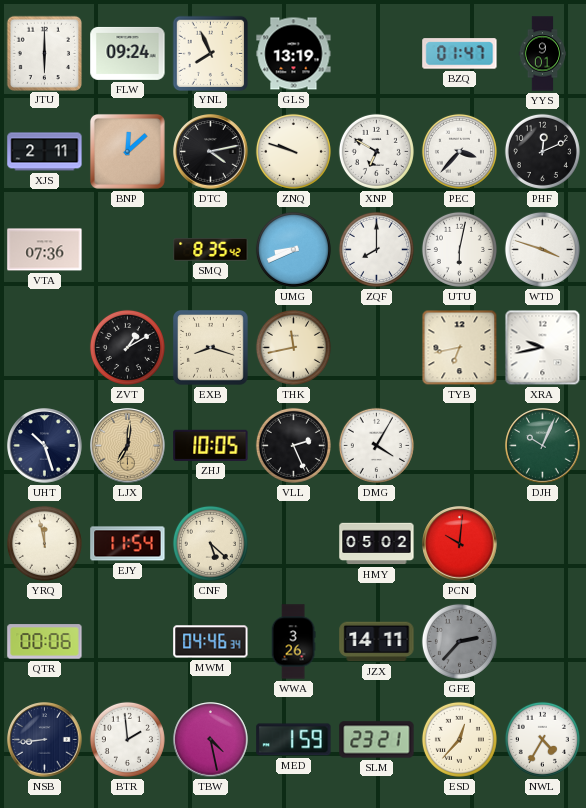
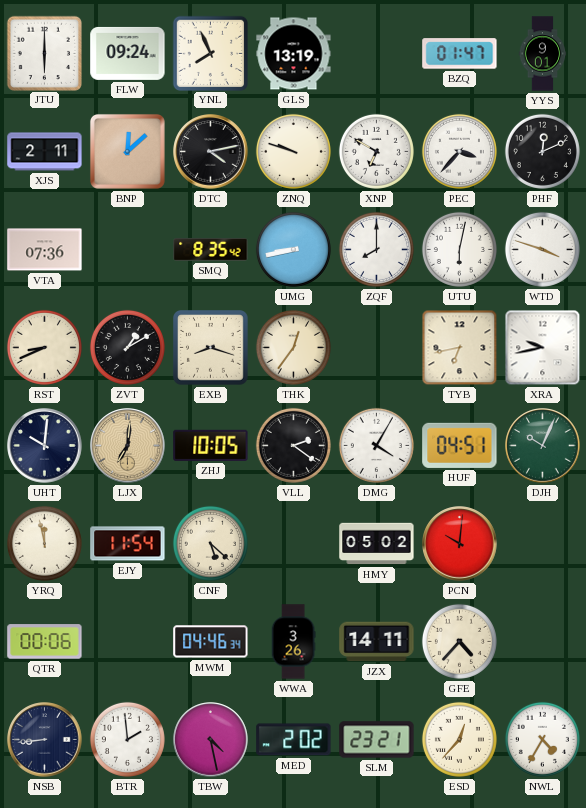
UMG: 8:41 -> 8:43 (293, 249)
RST: none -> 8:41 (44, 347)
THK: 11:43 -> 12:36 (293, 347)
UHT: 10:27 -> 10:01 (45, 446)
VLL: 2:26 -> 2:21 (293, 445)
HUF: none -> 04:51 (460, 445)
GFE: 2:37 -> 4:37 (459, 641)
GFE dial: grey -> cream (459, 641)
MED: 1:59 -> 2:02 (294, 740)
